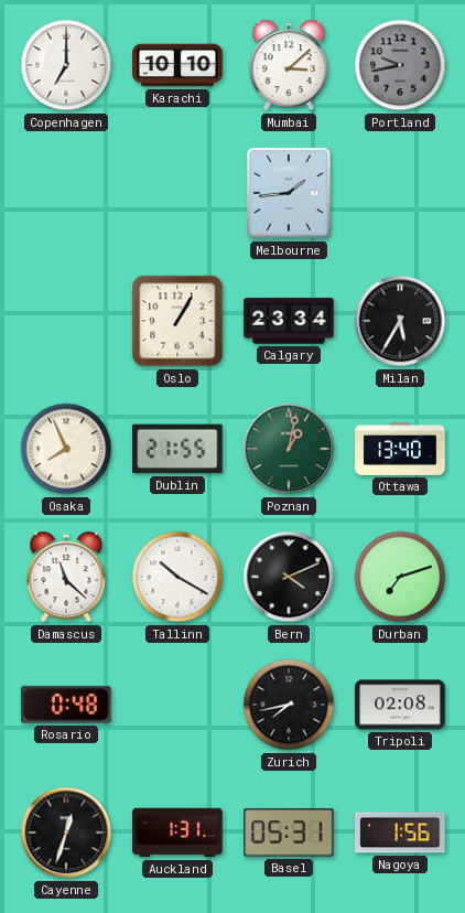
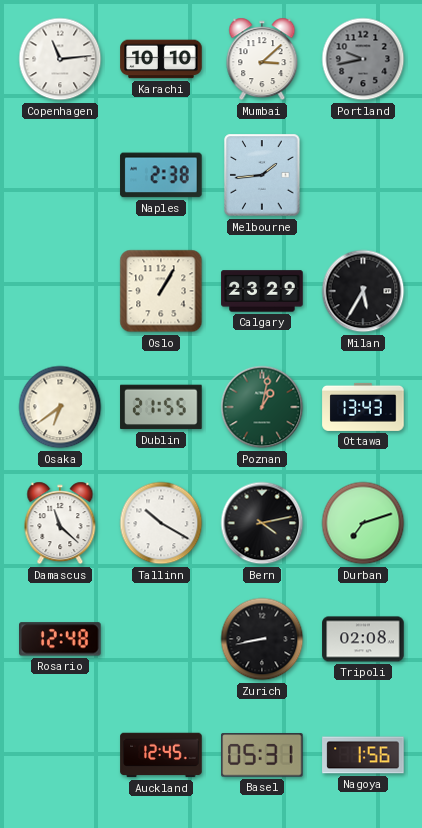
Copenhagen: 7:00 -> 11:14 (60, 59)
Naples: none -> 2:38 (161, 175)
Calgary: 23:34 -> 23:29 (262, 291)
Osaka: 7:56 -> 6:39 (60, 407)
Ottawa: 13:40 -> 13:43 (363, 407)
Bern: 4:11 -> 4:13 (262, 523)
Rosario: 0:48 -> 12:48 (60, 639)
Zurich: 7:43 -> 8:43 (262, 639)
Cayenne: 12:33 -> none (66, 833)
Auckland: 1:31 -> 12:45 (161, 755)
